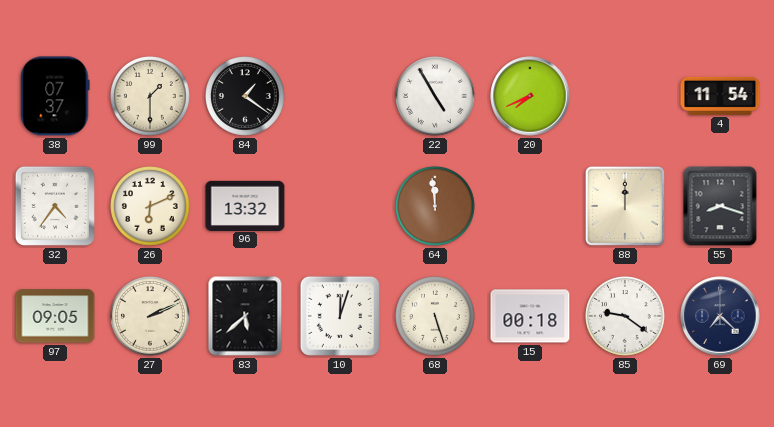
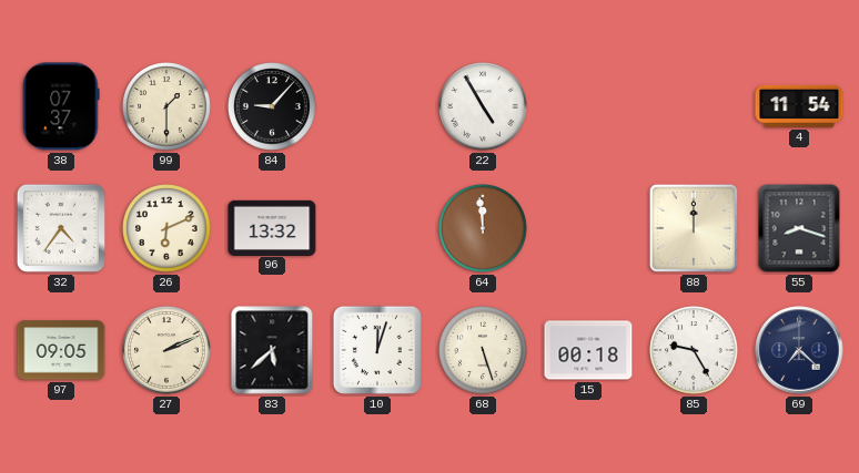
84: 1:21 -> 9:07 (273, 107)
20: 7:41 -> none (530, 96)
85: 9:21 -> 9:25 (695, 351)
